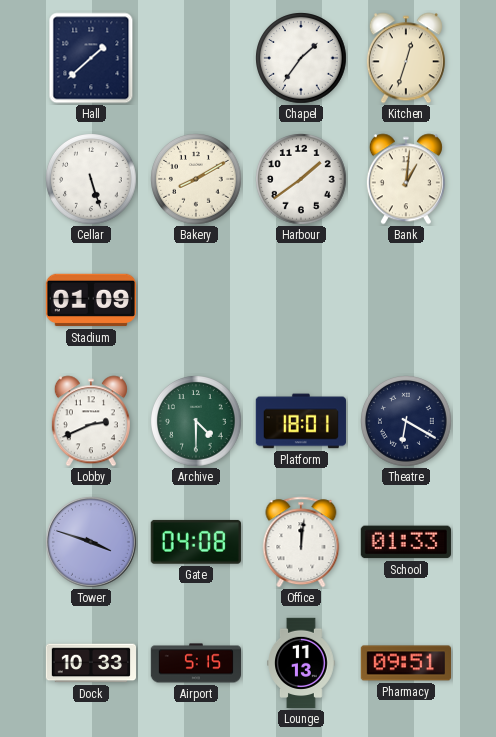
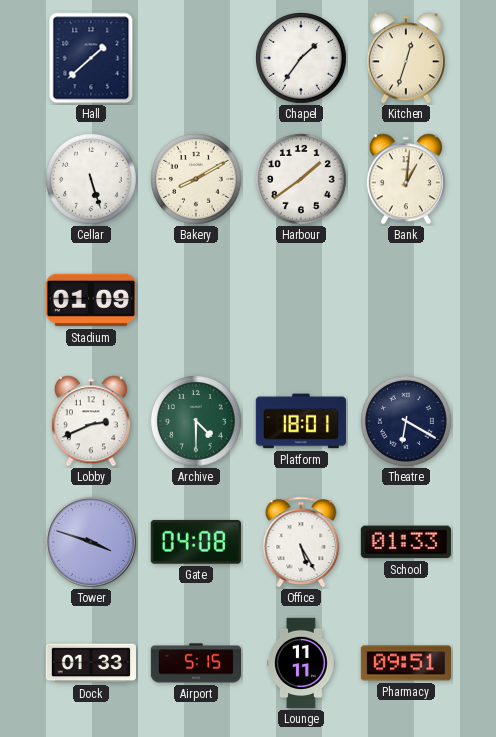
Office: 12:01 -> 5:25 (301, 542)
Dock: 10:33 -> 01:33 (91, 663)
Lounge: 11:13 -> 11:11 (301, 663)
